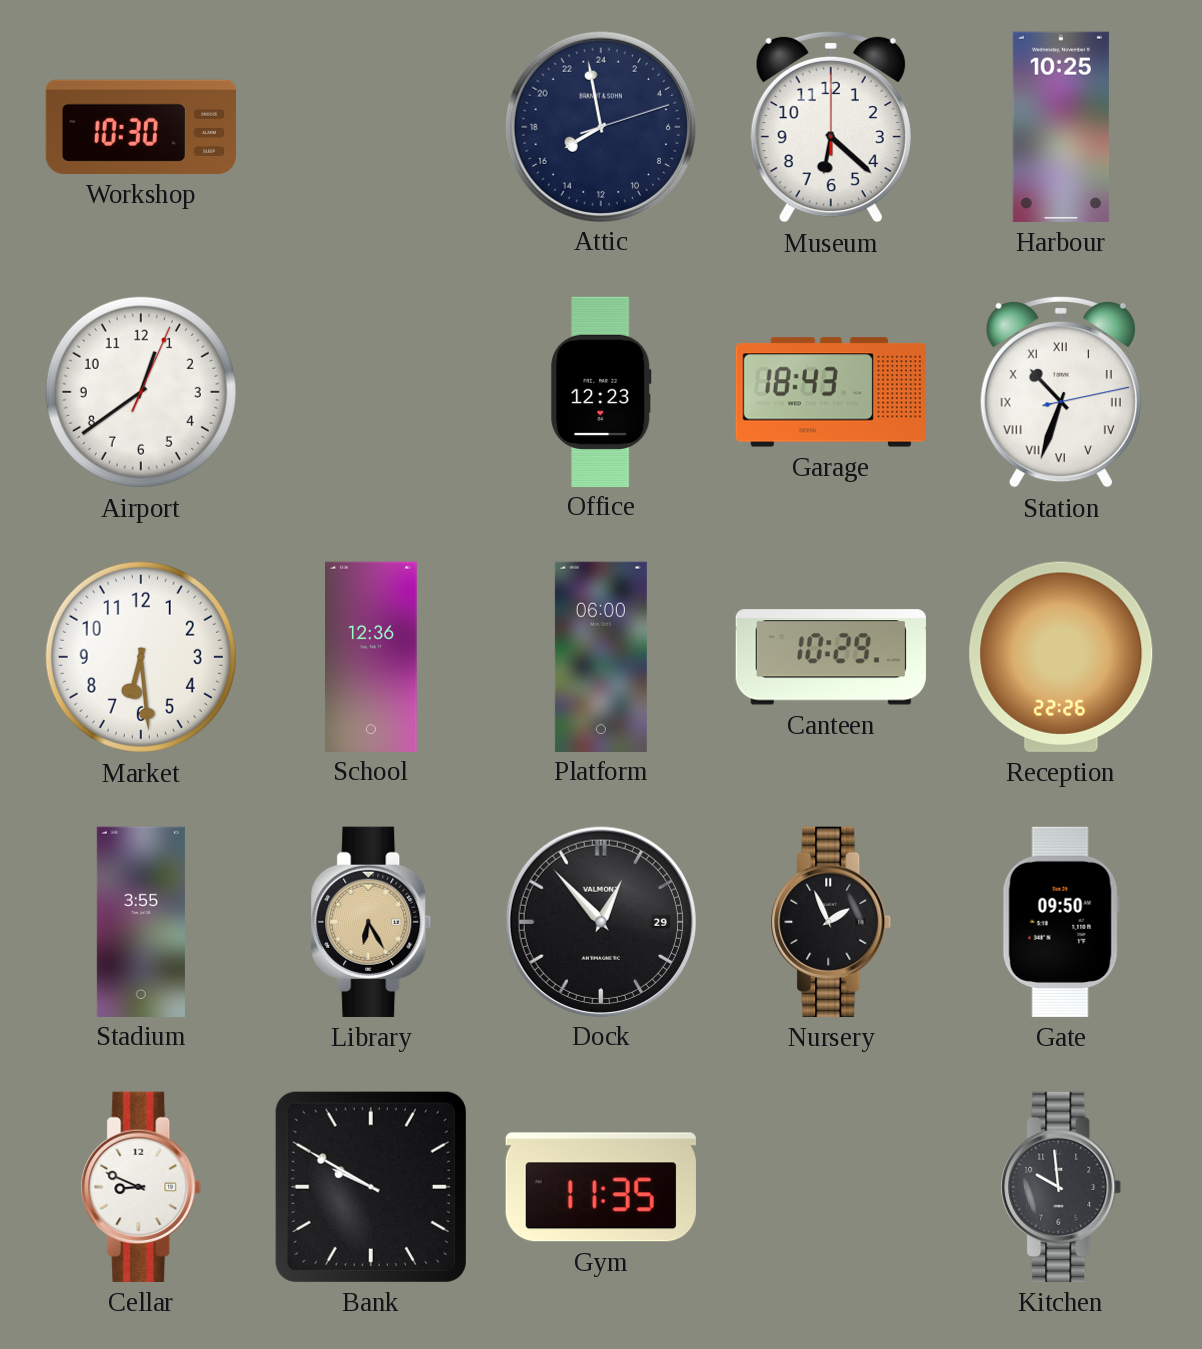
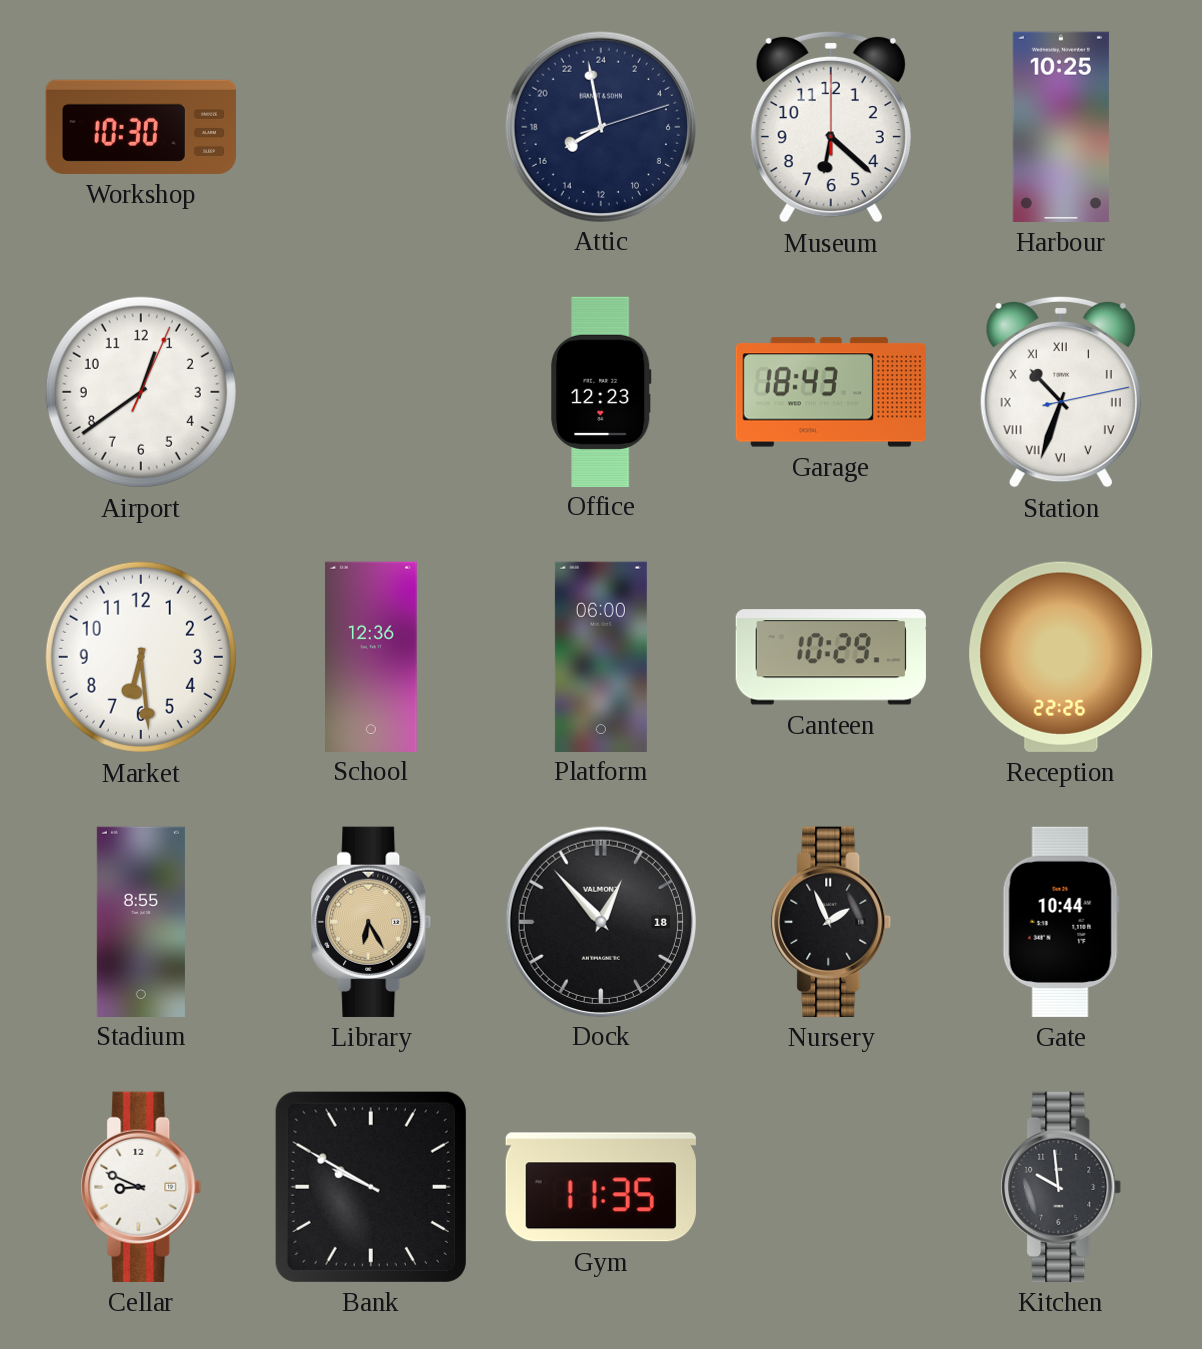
Stadium: 3:55 -> 8:55 (141, 921)
Dock date: 29 -> 18 (600, 921)
Gate: 09:50 -> 10:44 (1061, 922)
